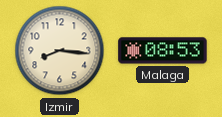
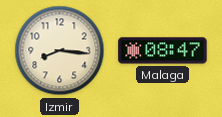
Malaga: 08:53 -> 08:47 (163, 51)
